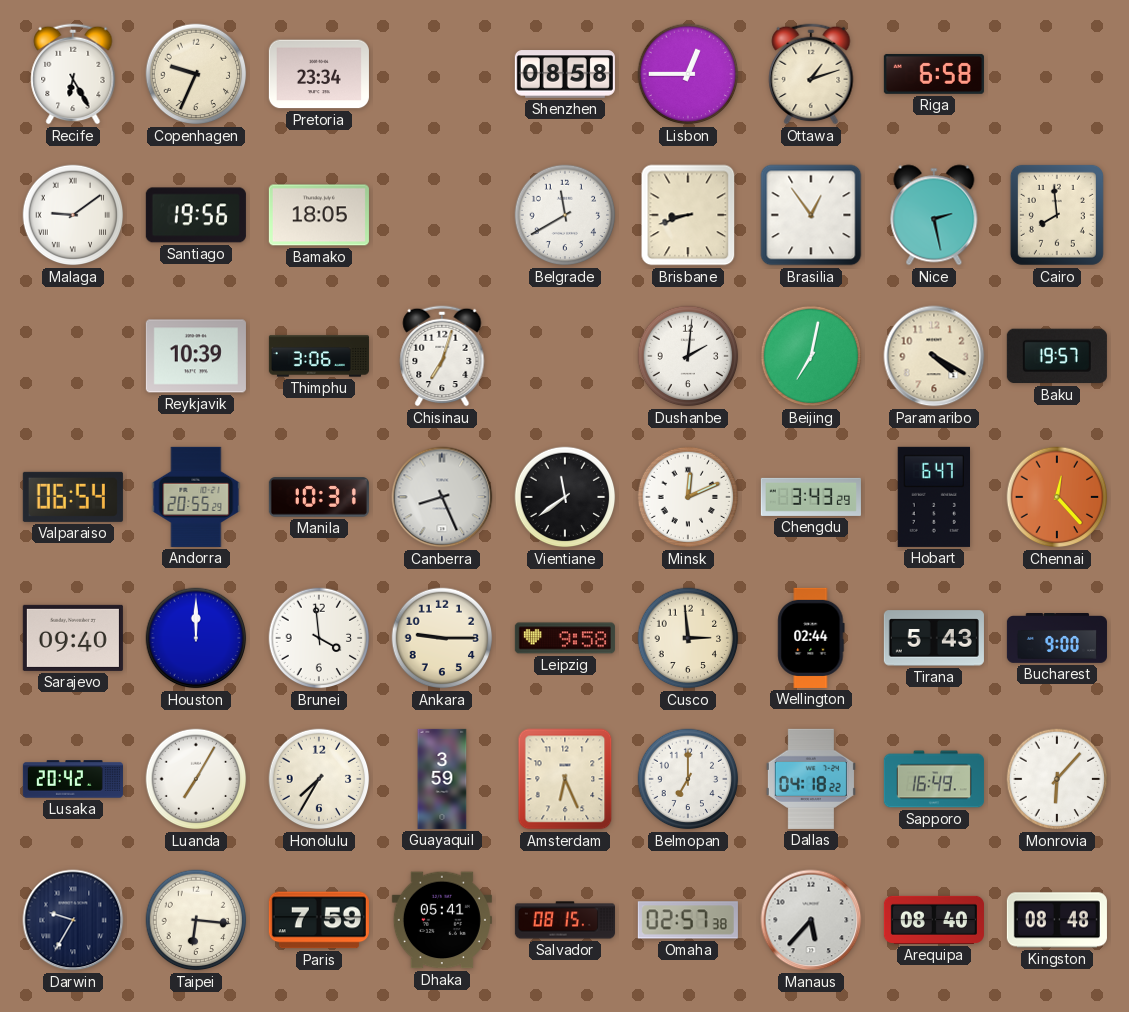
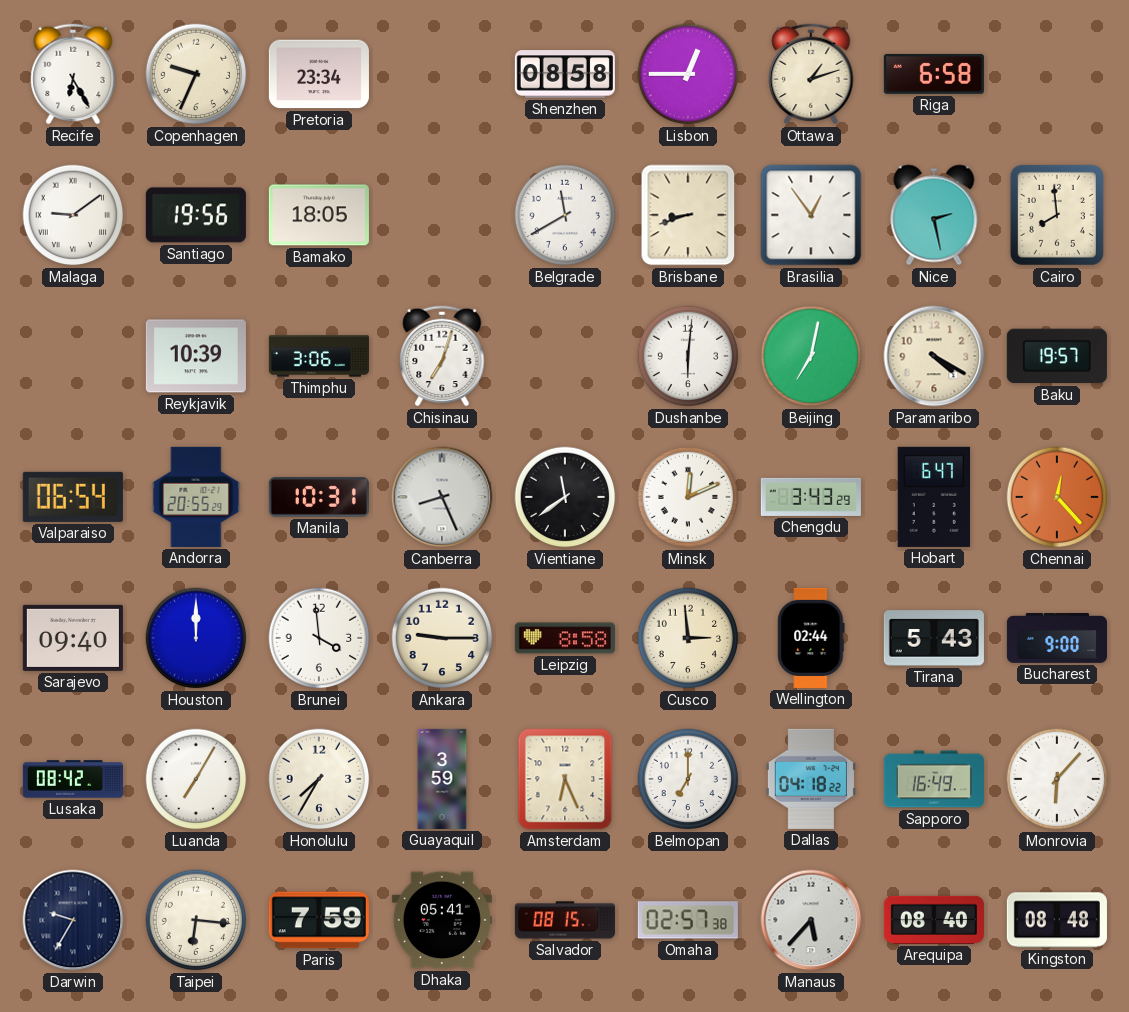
Dushanbe: 2:01 -> 6:01 (688, 356)
Leipzig: 9:58 -> 8:58 (565, 638)
Lusaka: 20:42 -> 08:42 (73, 779)
